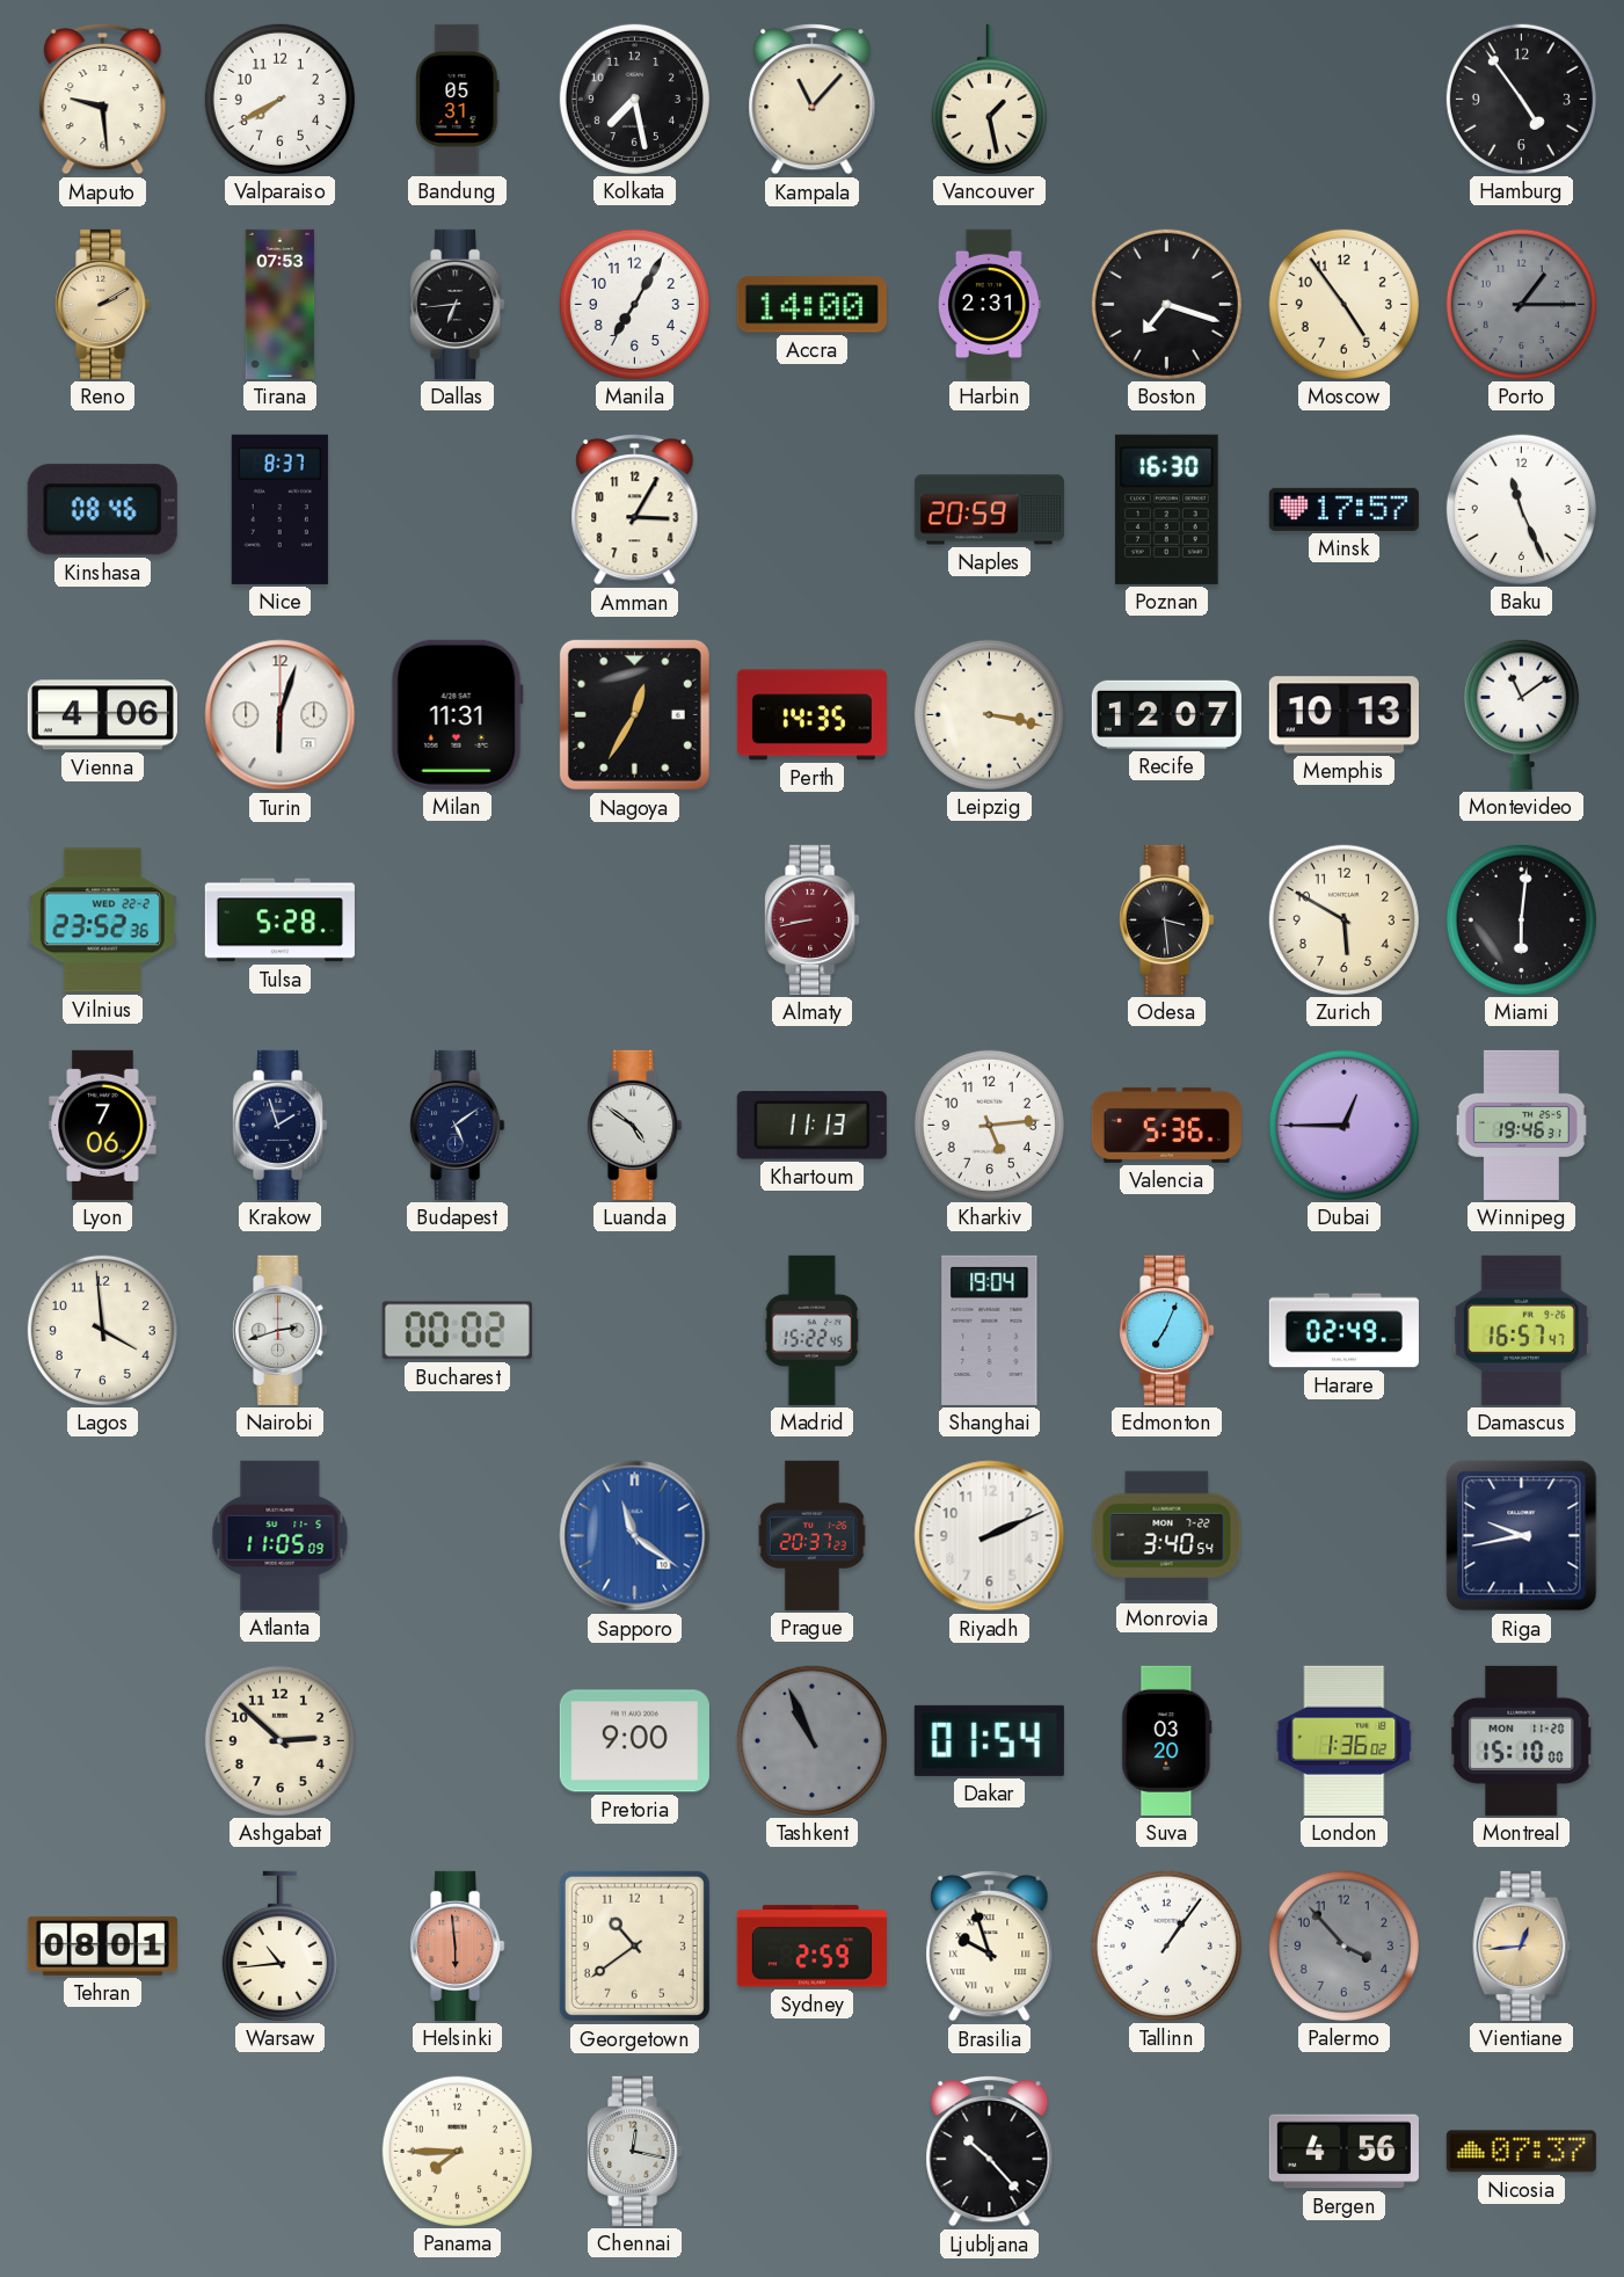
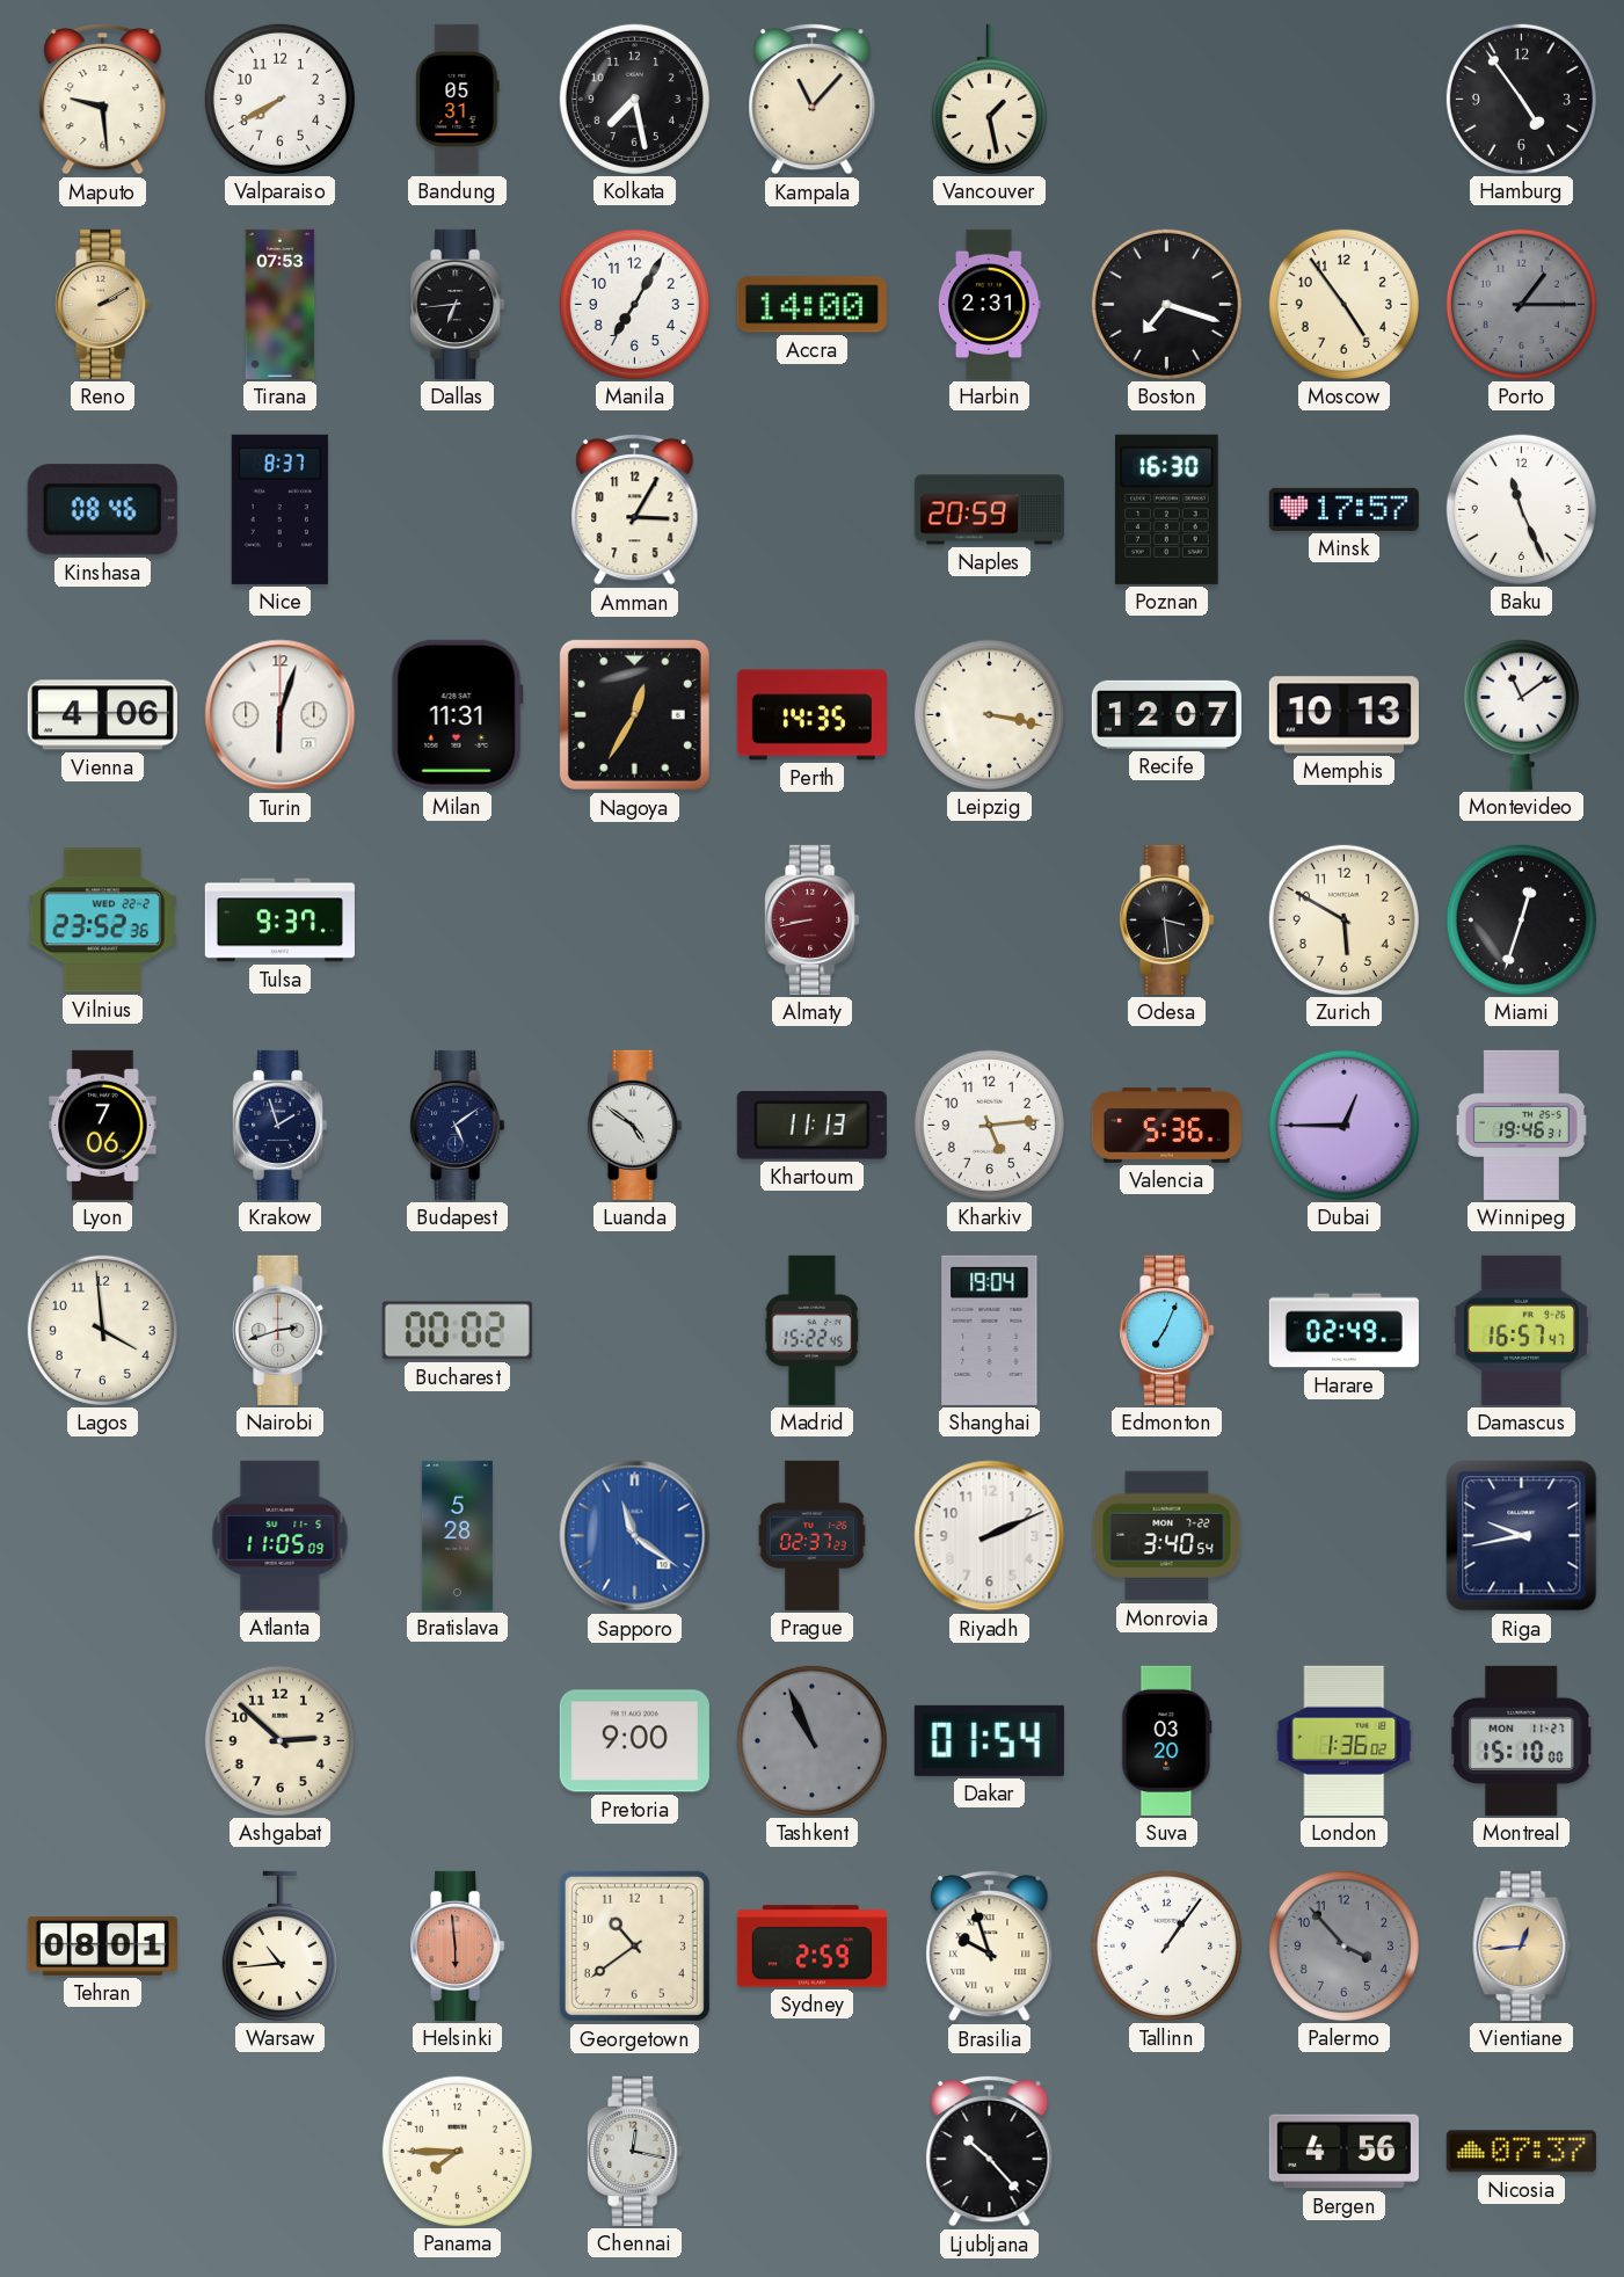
Tulsa: 5:28 -> 9:37 (279, 921)
Miami: 6:01 -> 12:33 (1521, 919)
Bratislava: none -> 5:28 (457, 1535)
Prague: 20:37 -> 02:37 (811, 1535)
Montreal date: MON 11-20 -> MON 11-27 (1522, 1740)
